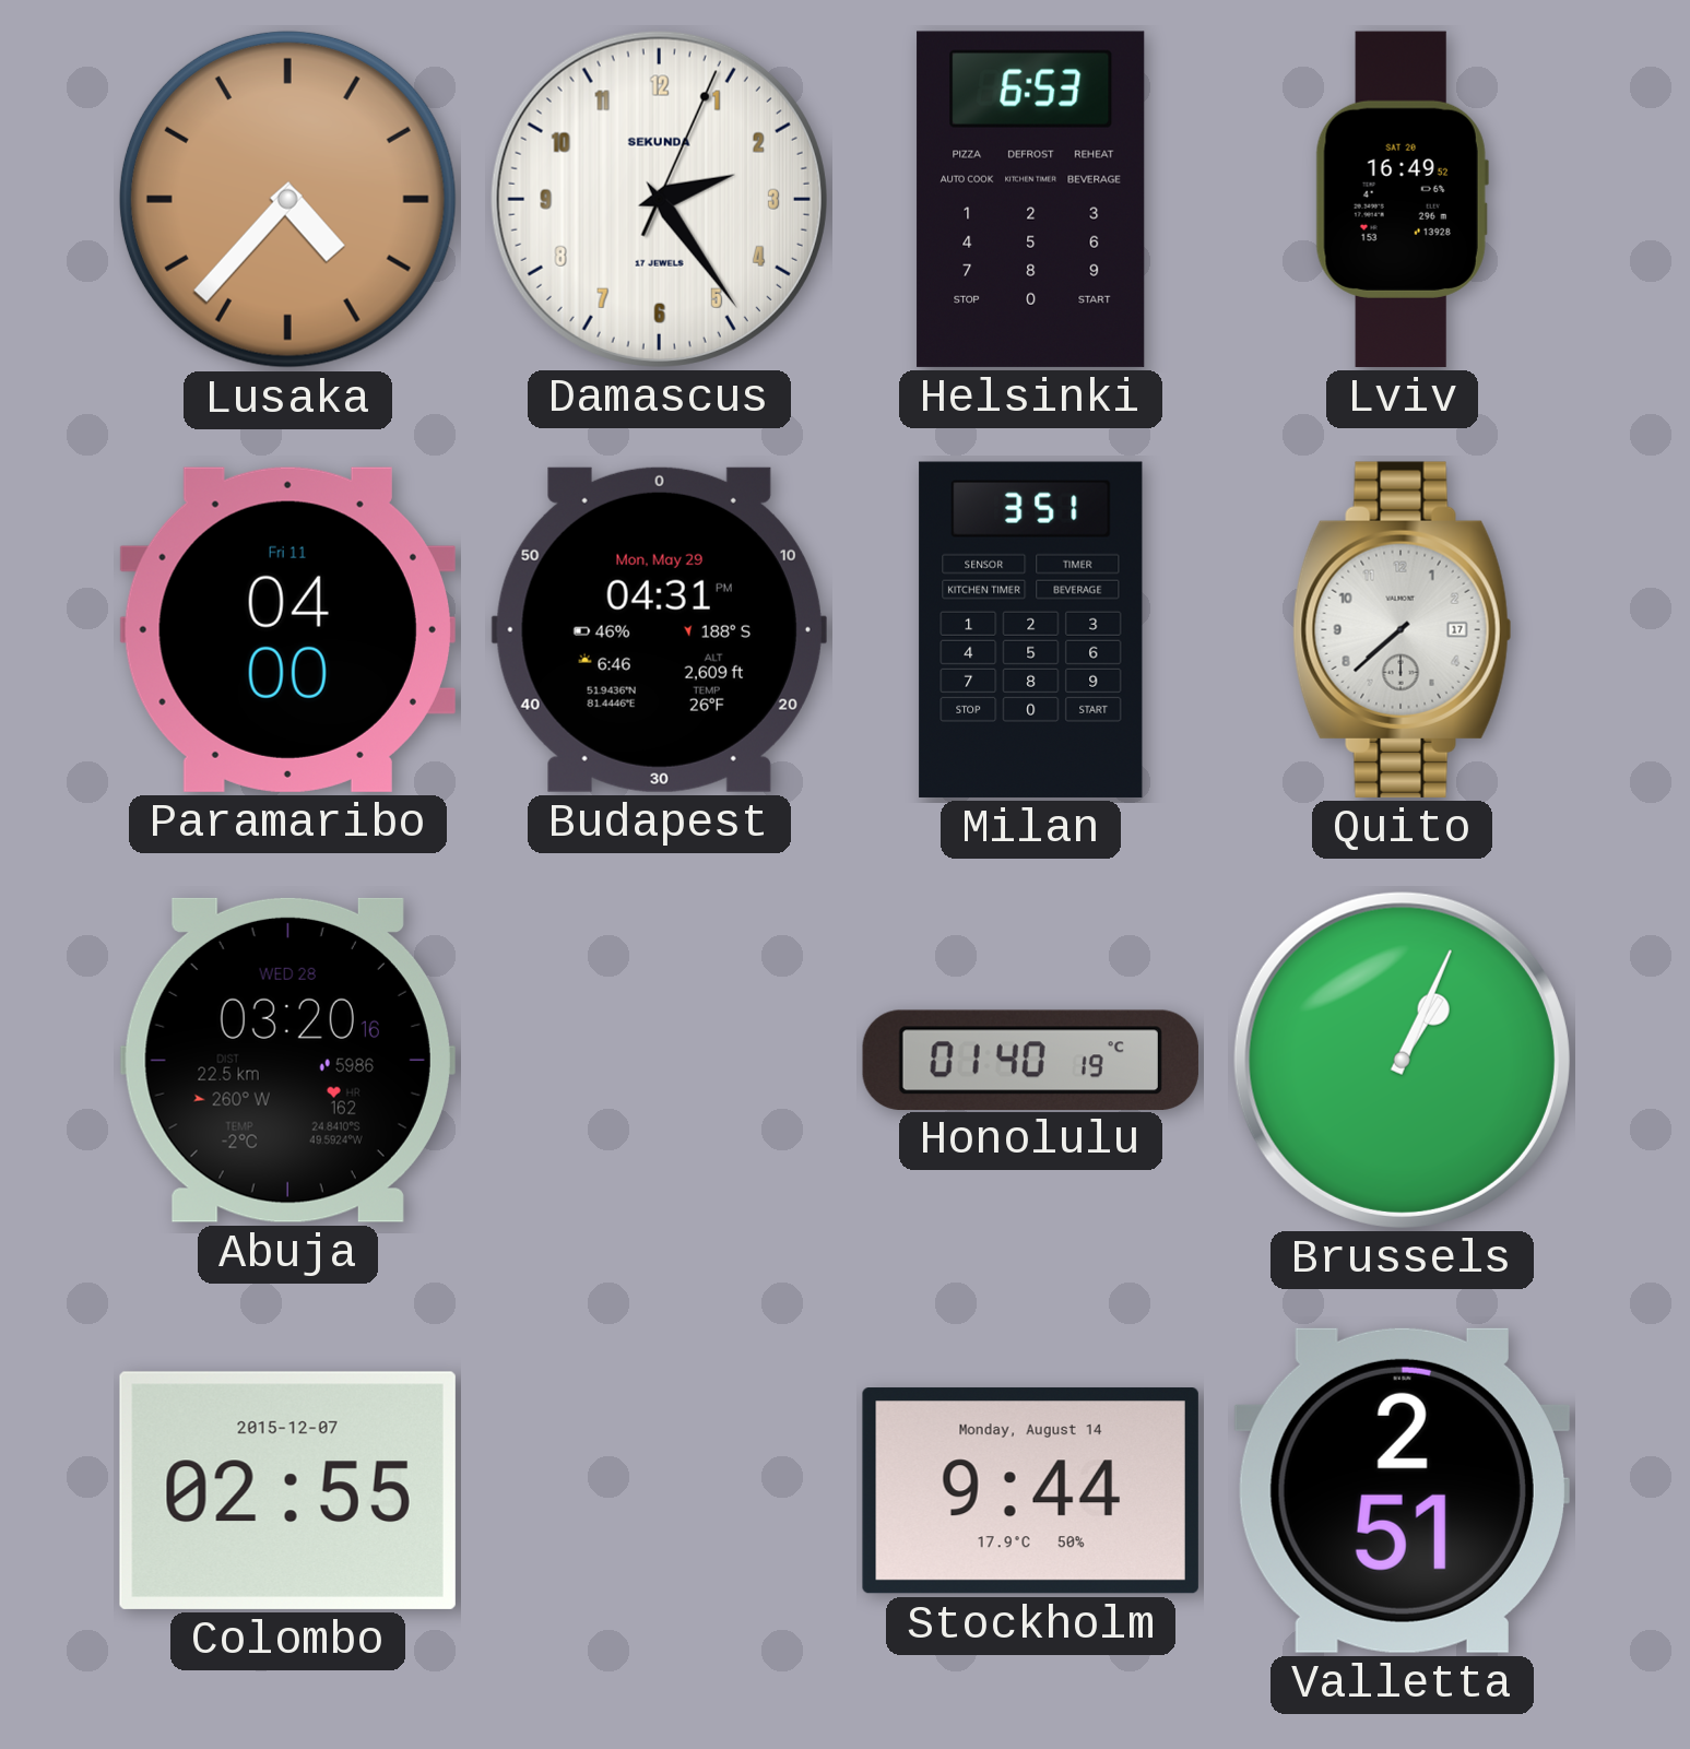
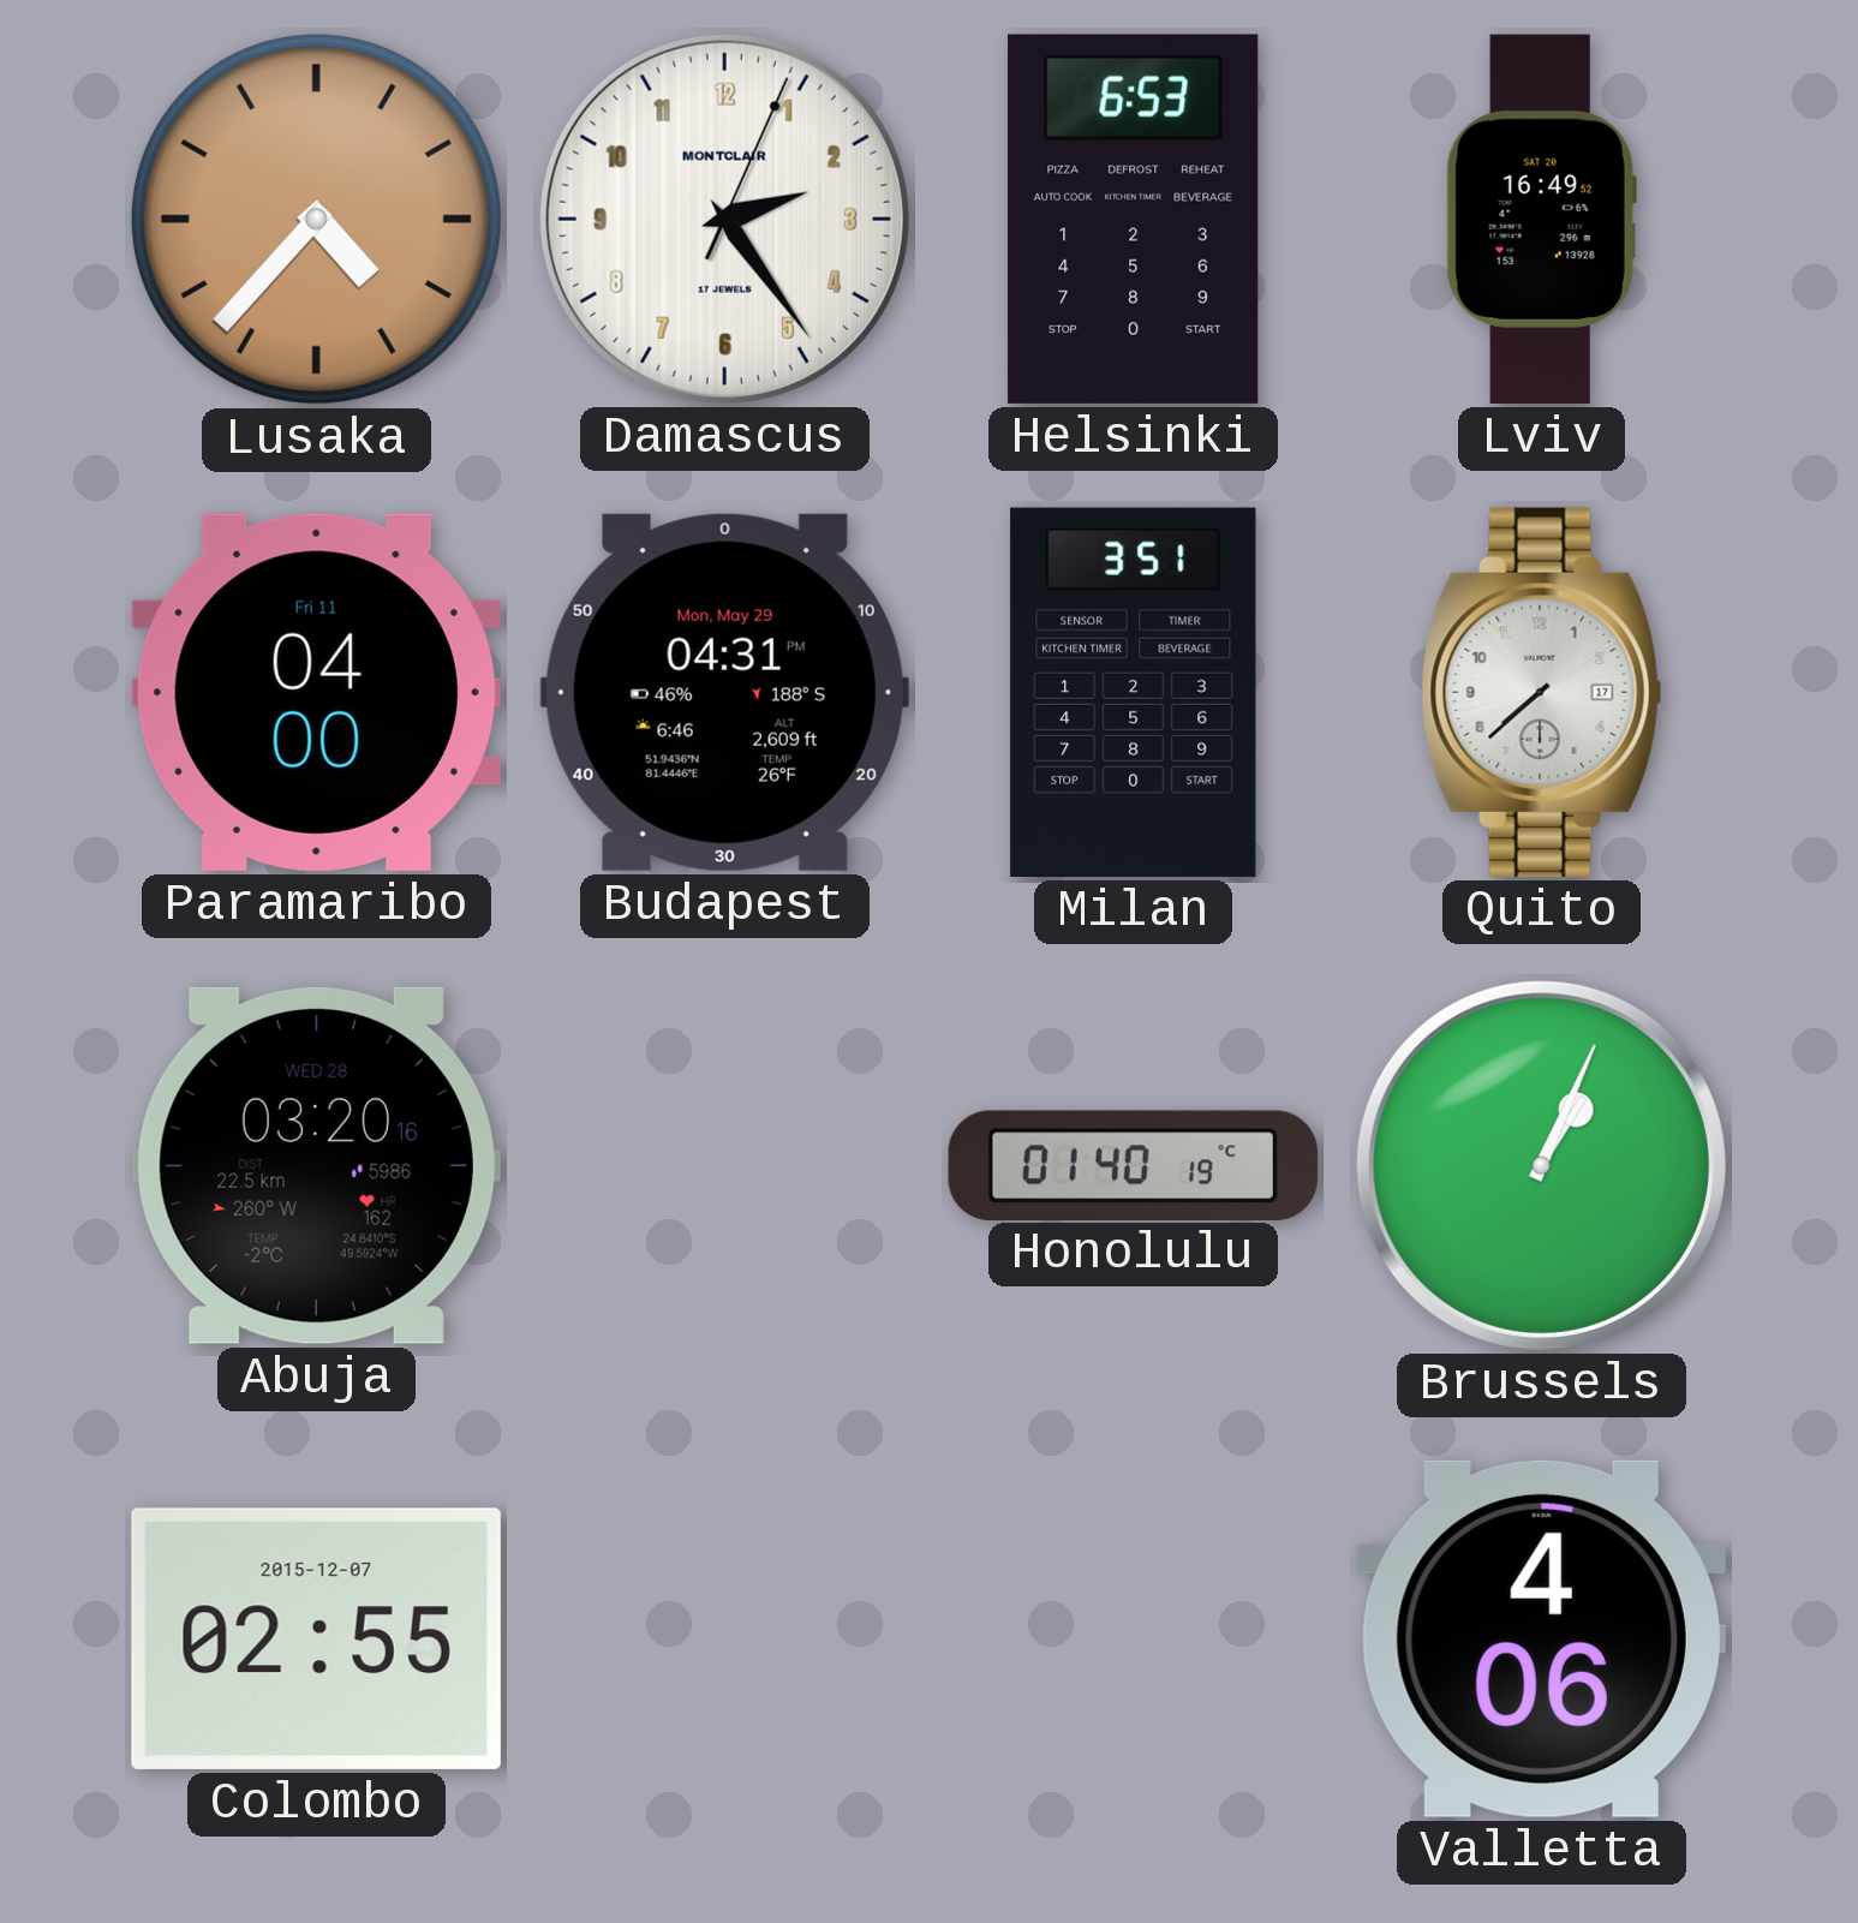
Damascus brand: SEKUNDA -> MONTCLAIR (724, 219)
Stockholm: 9:44 -> none (1030, 1491)
Valletta: 2:51 -> 4:06 (1541, 1638)
